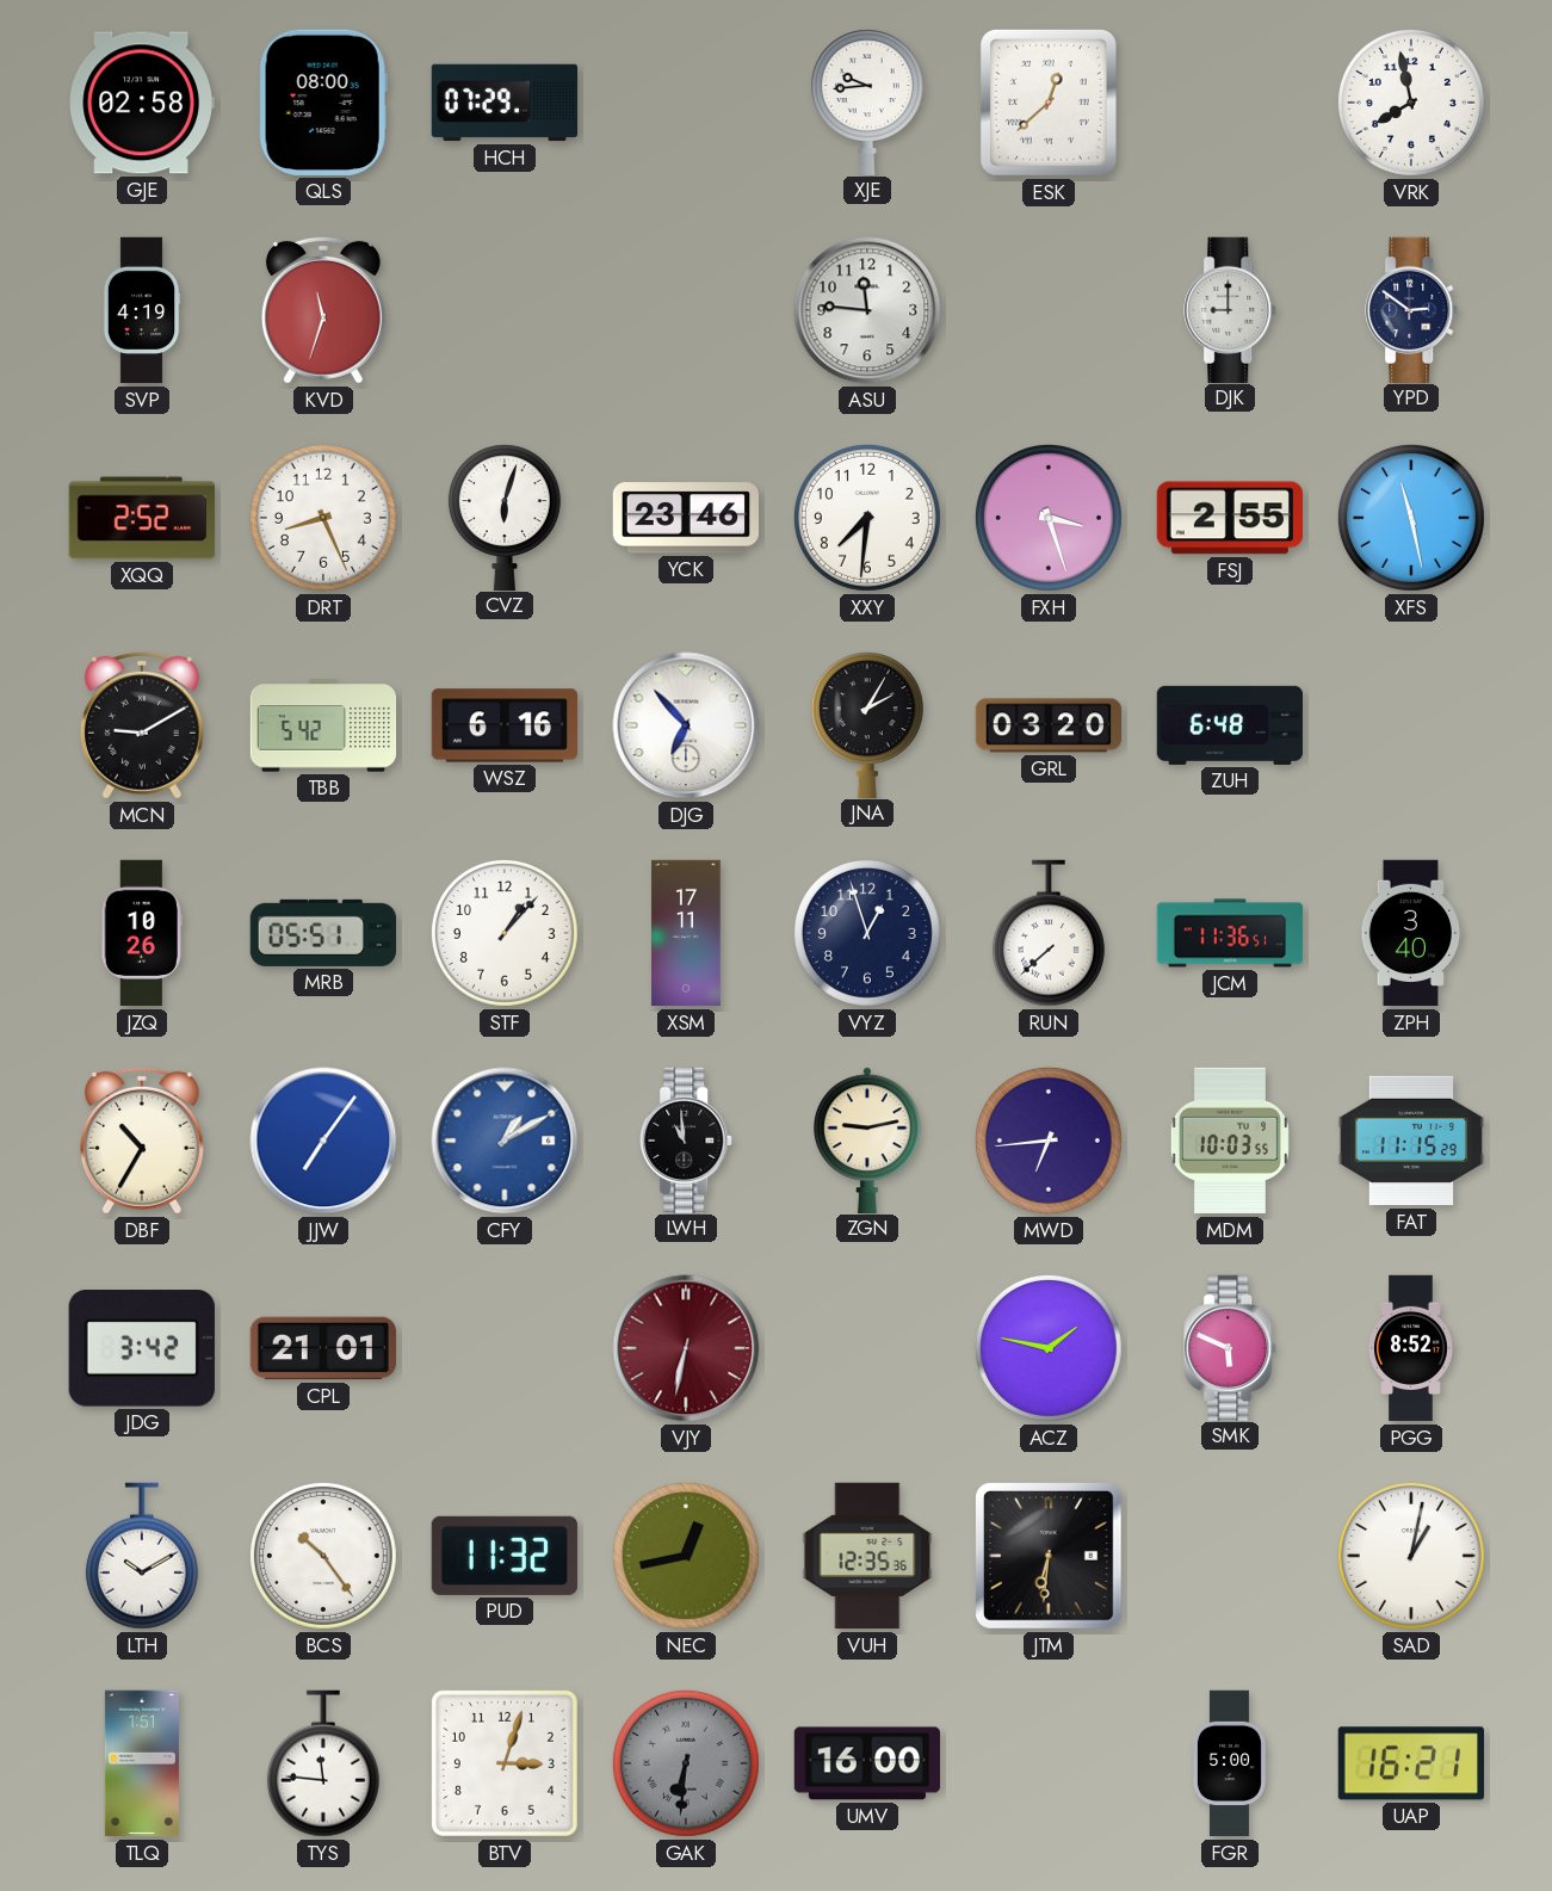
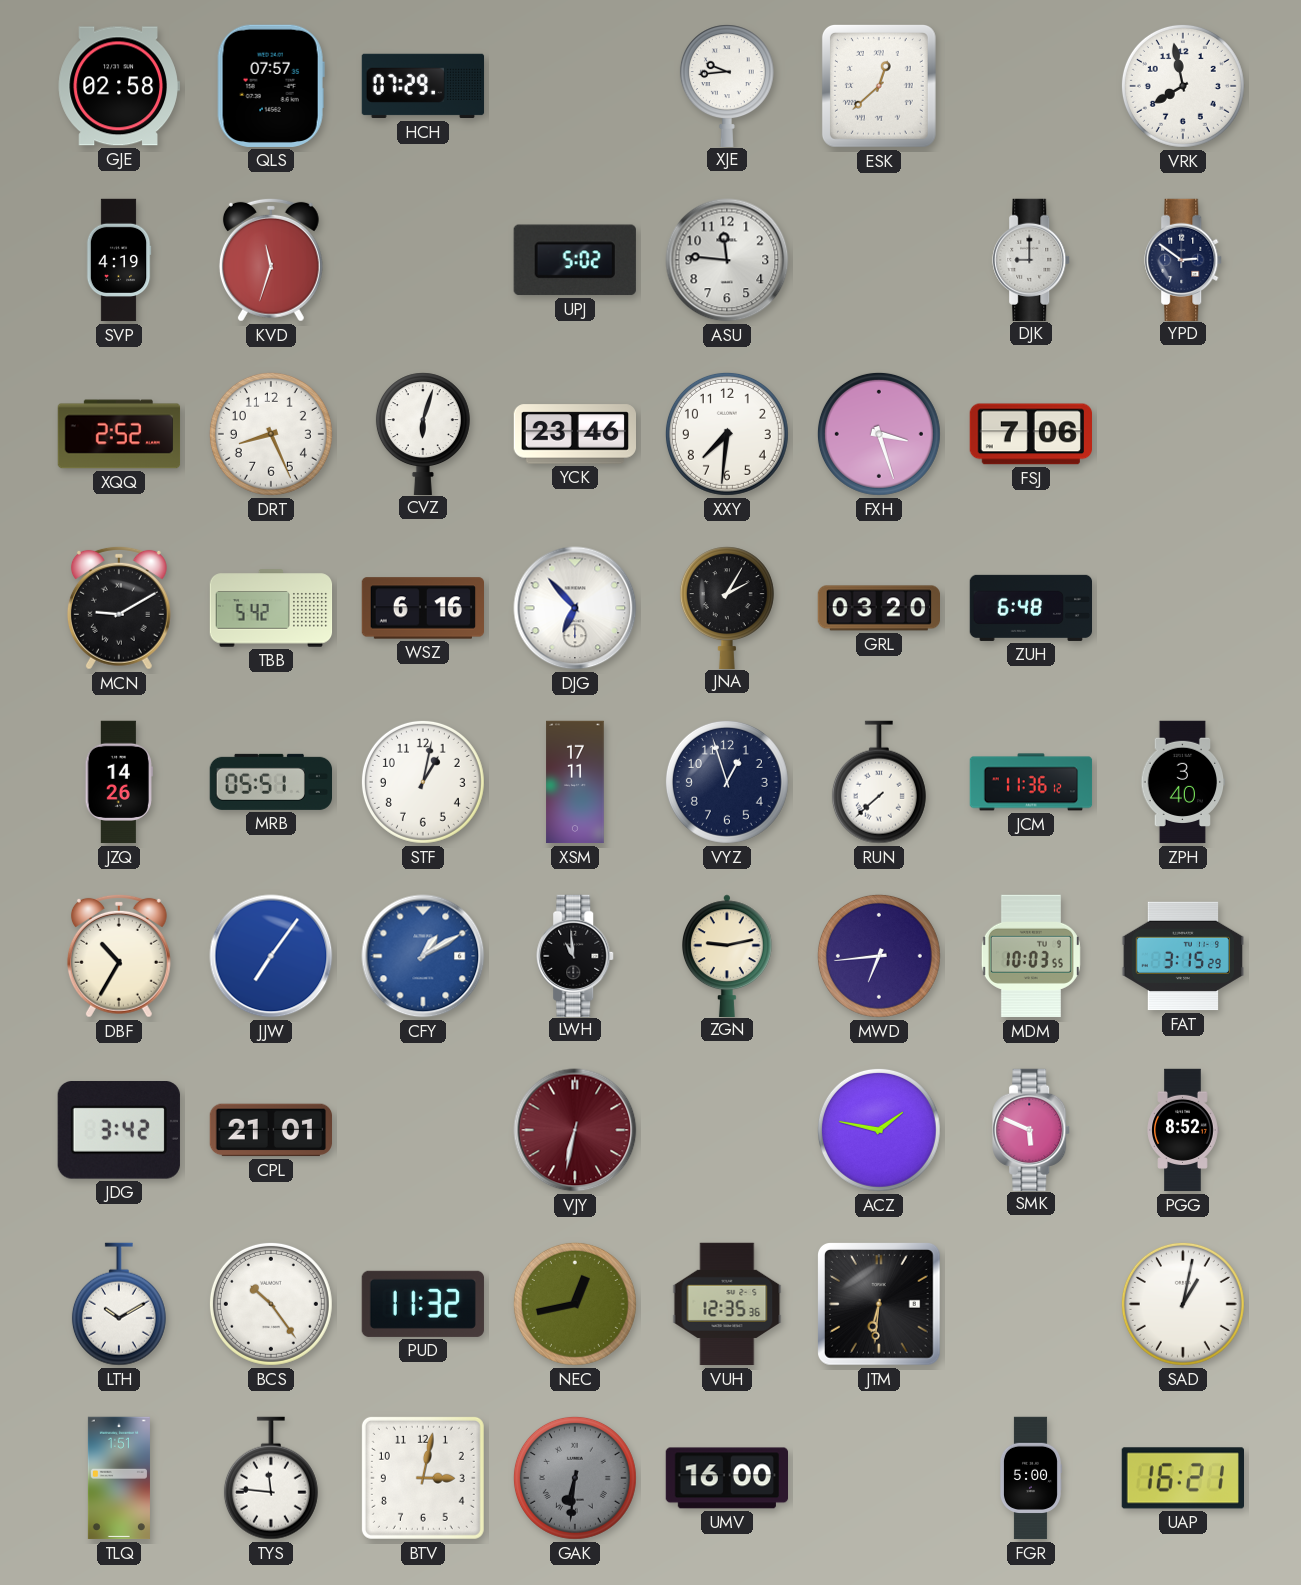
QLS: 08:00 -> 07:57 (271, 86)
UPJ: none -> 5:02 (575, 260)
FSJ: 2:55 -> 7:06 (1030, 434)
XFS: 11:28 -> none (1411, 518)
JZQ: 10:26 -> 14:26 (118, 782)
STF: 1:07 -> 1:02 (423, 782)
JCM: 11:36:51 -> 11:36:12 (1031, 782)
FAT: 11:15 -> 3:15 (1183, 956)
BTV: 3:03 -> 3:02 (423, 1478)
